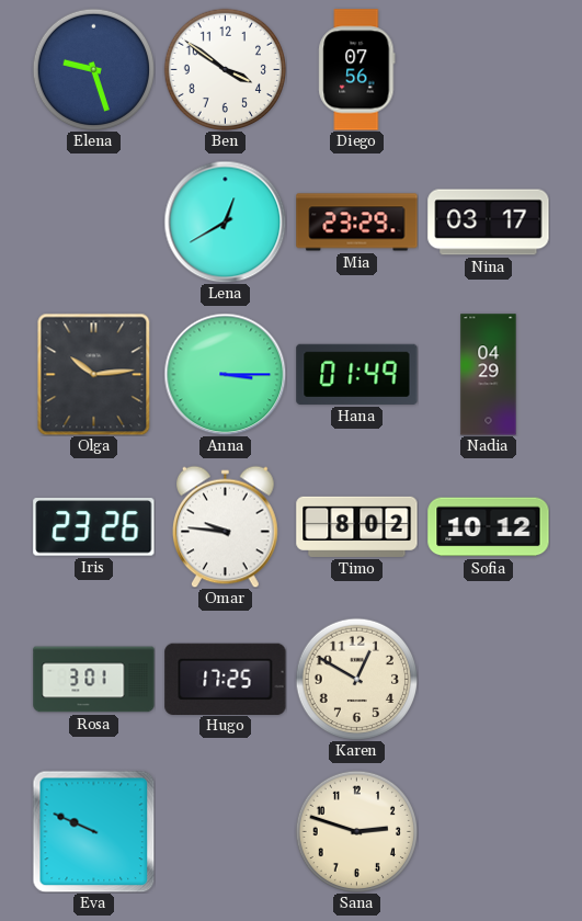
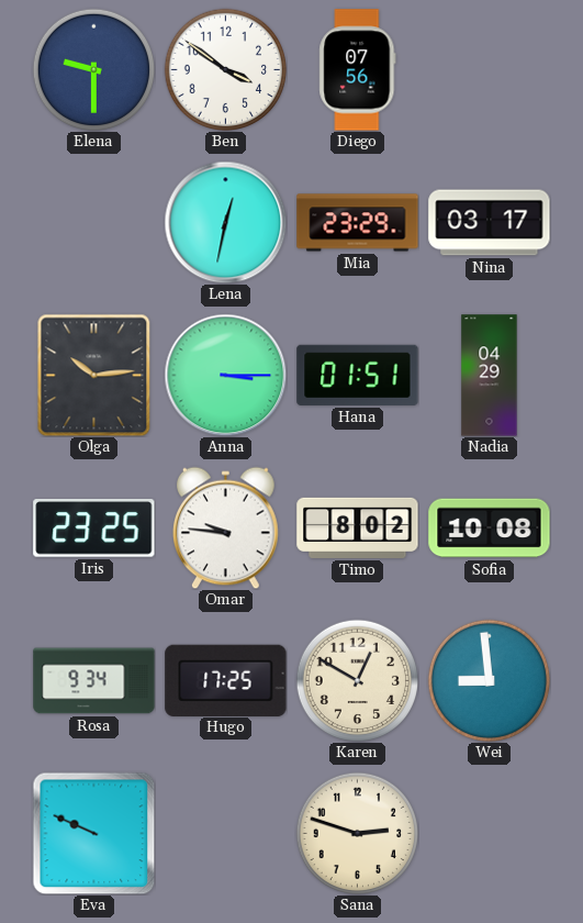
Elena: 9:27 -> 9:30 (93, 69)
Lena: 12:40 -> 12:32 (225, 222)
Hana: 01:49 -> 01:51 (358, 375)
Iris: 23:26 -> 23:25 (94, 529)
Sofia: 10:12 -> 10:08 (490, 529)
Rosa: 3:01 -> 9:34 (94, 681)
Wei: none -> 8:59 (489, 680)
